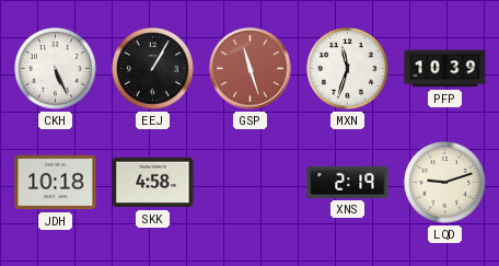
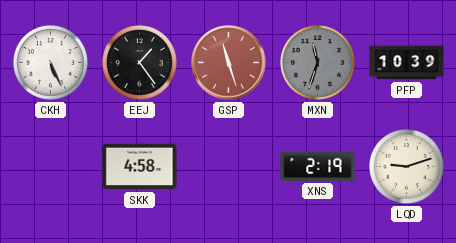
EEJ: 1:05 -> 1:24 (140, 63)
MXN dial: white -> grey (318, 63)
JDH: 10:18 -> none (56, 183)
